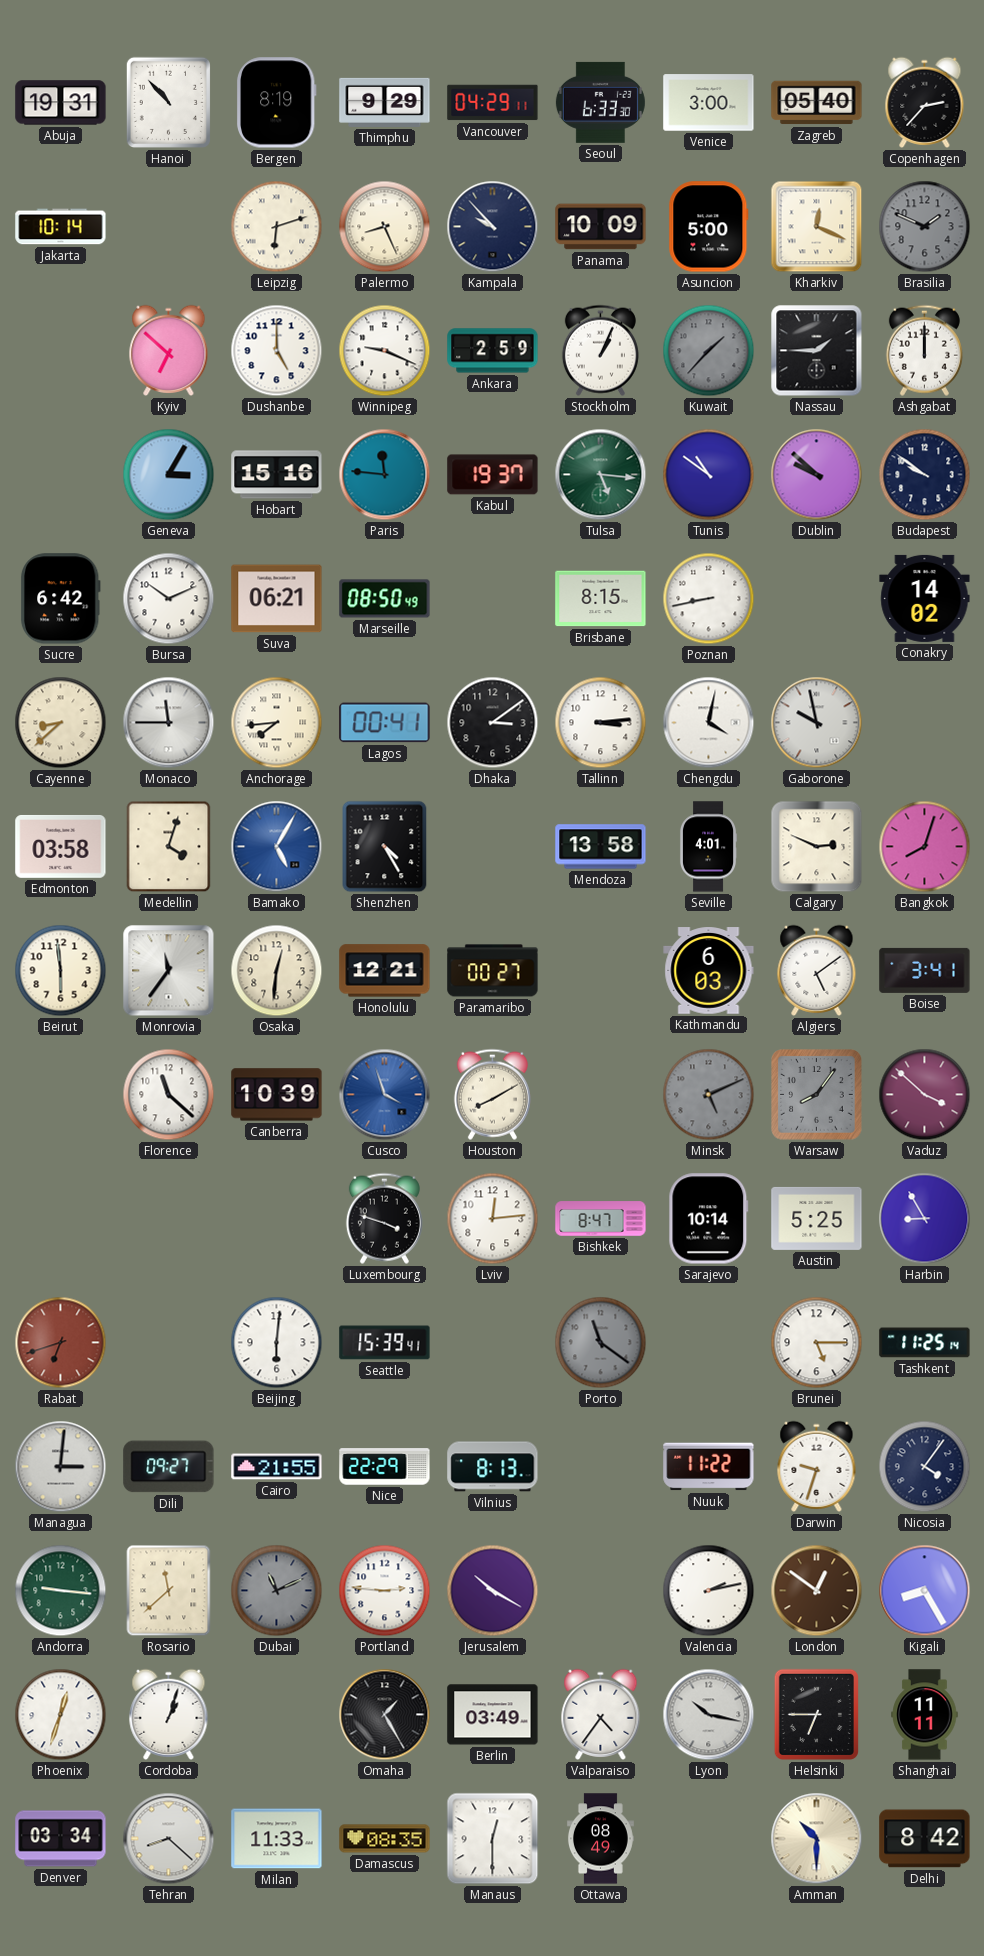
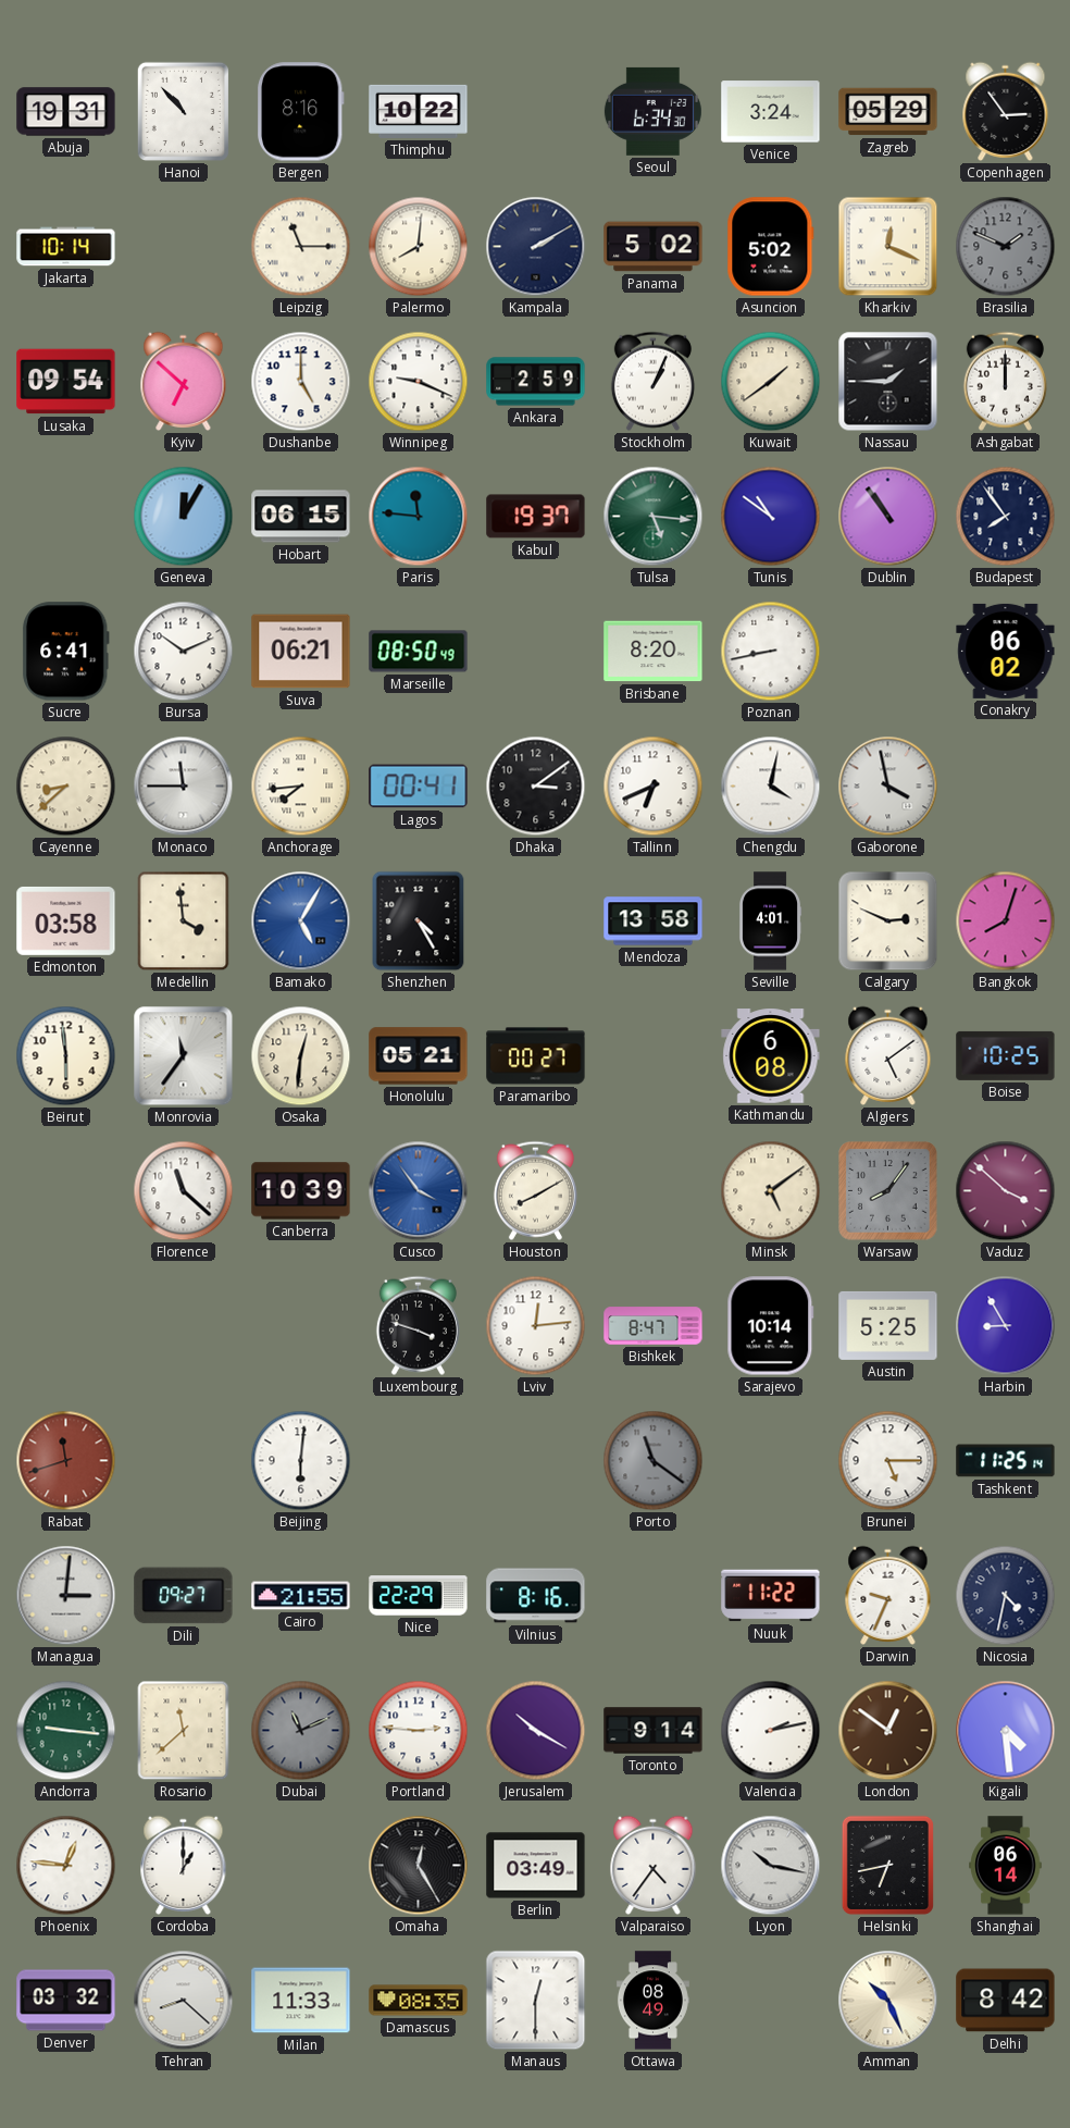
Bergen: 8:19 -> 8:16 (300, 112)
Thimphu: 9:29 -> 10:22 (419, 111)
Vancouver: 04:29 -> none (493, 103)
Seoul: 6:33 -> 6:34 (652, 111)
Venice: 3:00 -> 3:24 (771, 112)
Zagreb: 05:40 -> 05:29 (888, 112)
Copenhagen: 2:37 -> 2:54 (1006, 111)
Leipzig: 6:12 -> 11:15 (301, 247)
Palermo: 8:26 -> 8:01 (419, 247)
Kampala: 9:53 -> 2:10 (536, 247)
Panama: 10:09 -> 5:02 (654, 247)
Asuncion: 5:00 -> 5:02 (771, 247)
Lusaka: none -> 09:54 (66, 382)
Kuwait: 1:37 -> 1:39 (771, 382)
Kuwait dial: grey -> cream (771, 382)
Geneva: 3:05 -> 12:05 (184, 517)
Hobart: 15:16 -> 06:15 (301, 517)
Dublin: 9:52 -> 10:54 (888, 517)
Budapest: 9:51 -> 7:54 (1006, 517)
Sucre: 6:42 -> 6:41 (65, 652)
Brisbane: 8:15 -> 8:20 (654, 652)
Conakry: 14:02 -> 06:02 (1006, 651)
Tallinn: 3:14 -> 6:41 (654, 787)
Gaborone: 9:58 -> 3:58 (888, 787)
Medellin: 4:03 -> 3:59 (184, 921)
Honolulu: 12:21 -> 05:21 (419, 1056)
Kathmandu: 6:03 -> 6:08 (771, 1056)
Boise: 3:41 -> 10:25 (1006, 1055)
Cusco: 3:57 -> 3:54 (419, 1191)
Minsk: 5:11 -> 5:09 (771, 1191)
Minsk dial: grey -> cream (771, 1191)
Rabat: 6:42 -> 11:42 (66, 1461)
Seattle: 15:39 -> none (385, 1343)
Vilnius: 8:13 -> 8:16 (536, 1596)
Darwin: 9:33 -> 9:34 (888, 1595)
Nicosia: 4:06 -> 4:32 (1006, 1596)
Toronto: none -> 9:14 (654, 1731)
Kigali: 8:25 -> 4:29 (1006, 1731)
Phoenix: 12:33 -> 12:46 (66, 1866)
Cordoba: 1:03 -> 1:00 (184, 1865)
Omaha: 1:25 -> 12:25 (419, 1866)
Helsinki: 6:45 -> 6:43 (887, 1865)
Shanghai: 11:11 -> 06:14 (1006, 1866)
Denver: 03:34 -> 03:32 (66, 2001)
Amman: 10:30 -> 10:26 (888, 2001)
